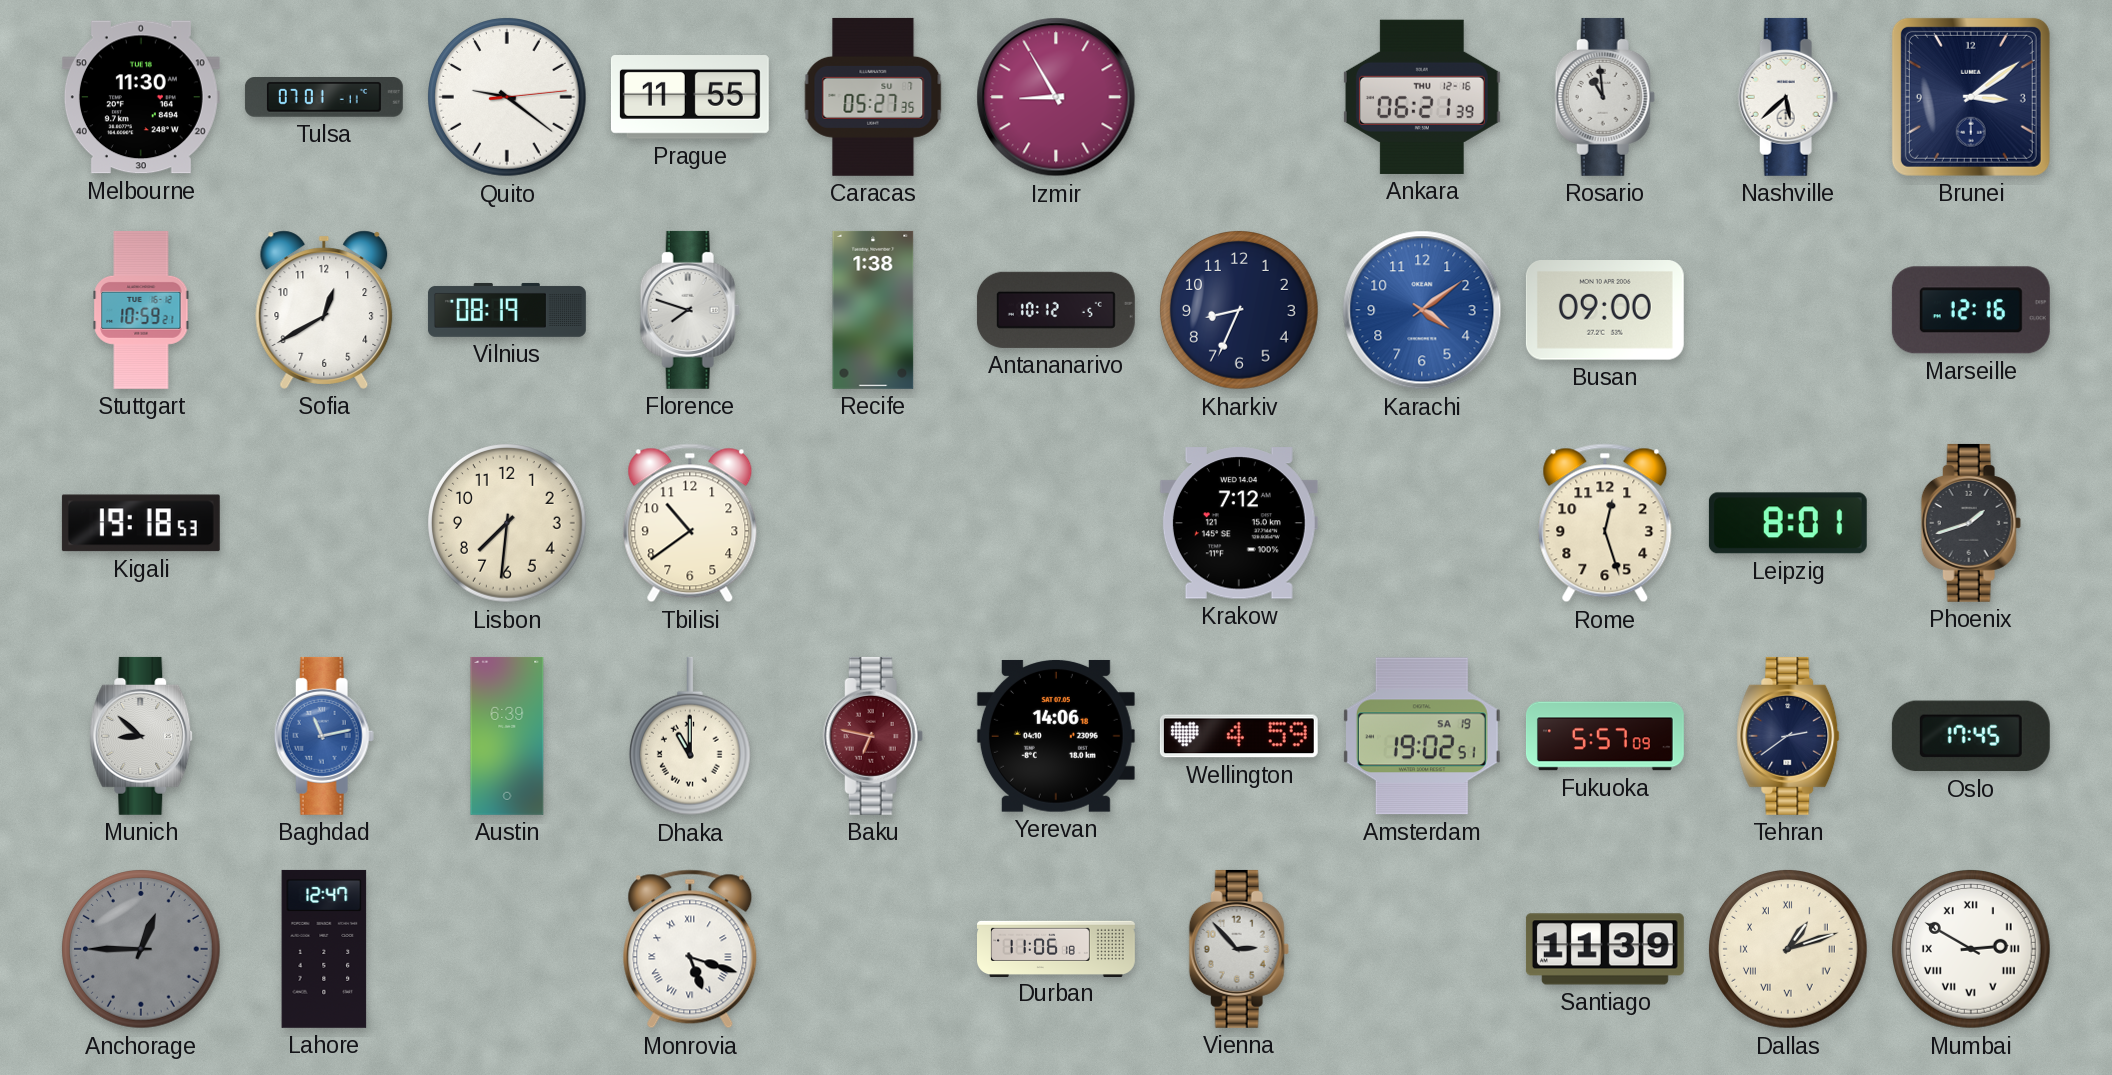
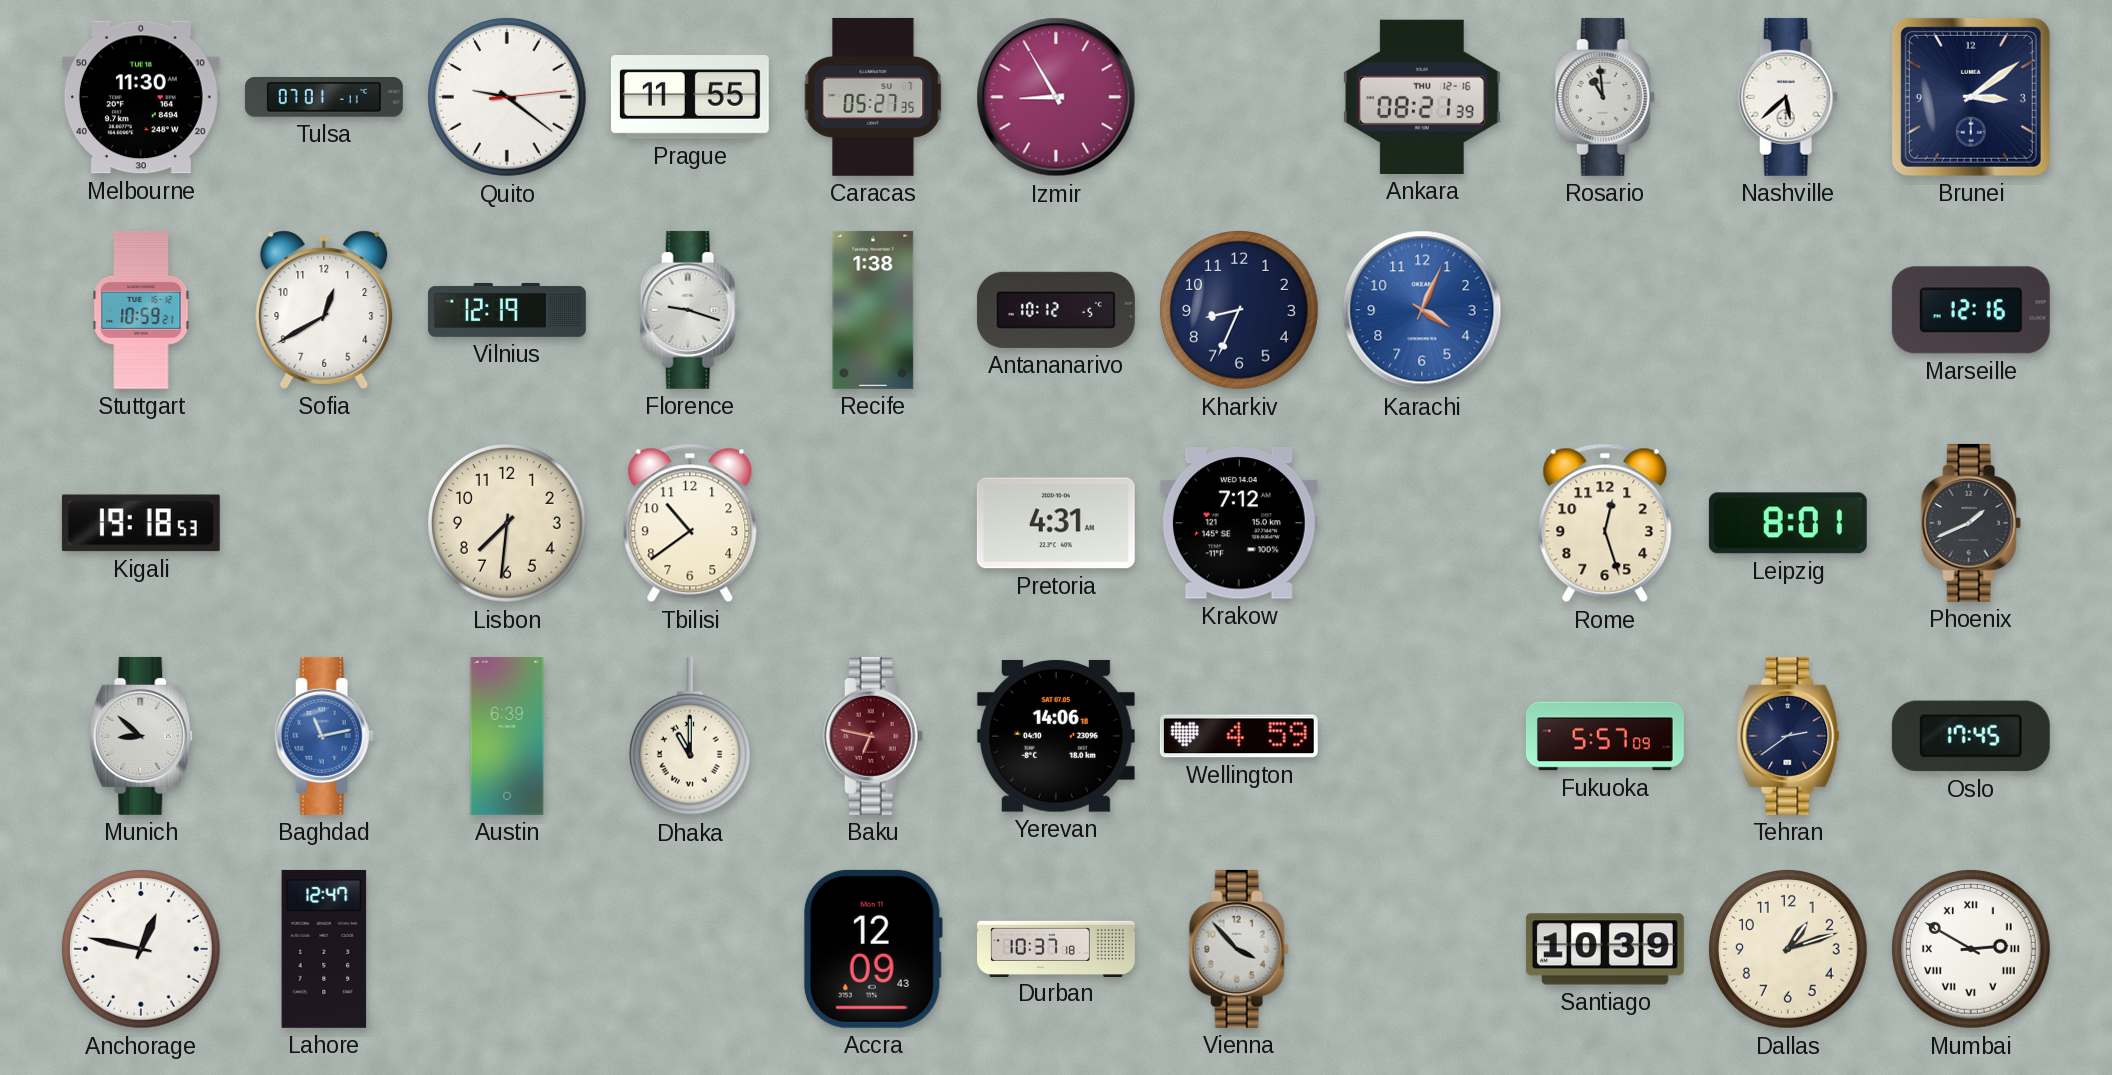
Ankara: 06:21 -> 08:21 (1422, 97)
Vilnius: 08:19 -> 12:19 (507, 310)
Florence: 7:48 -> 9:18 (690, 310)
Karachi: 4:09 -> 4:04 (1422, 310)
Busan: 09:00 -> none (1605, 310)
Pretoria: none -> 4:31 (1056, 523)
Phoenix: 1:42 -> 1:41 (1971, 523)
Amsterdam: 19:02 -> none (1422, 736)
Anchorage: 12:45 -> 12:47 (142, 950)
Anchorage dial: grey -> white (142, 950)
Monrovia: 5:18 -> none (690, 949)
Accra: none -> 12:09 (873, 949)
Durban: 11:06 -> 10:37 (1057, 948)
Vienna: 2:53 -> 3:53 (1239, 949)
Santiago: 11:39 -> 10:39 (1605, 949)
Dallas numerals: Roman -> Arabic (1789, 950)
